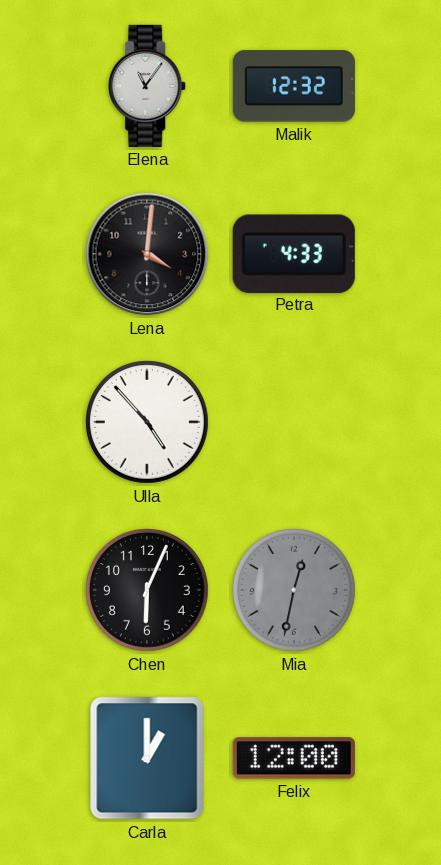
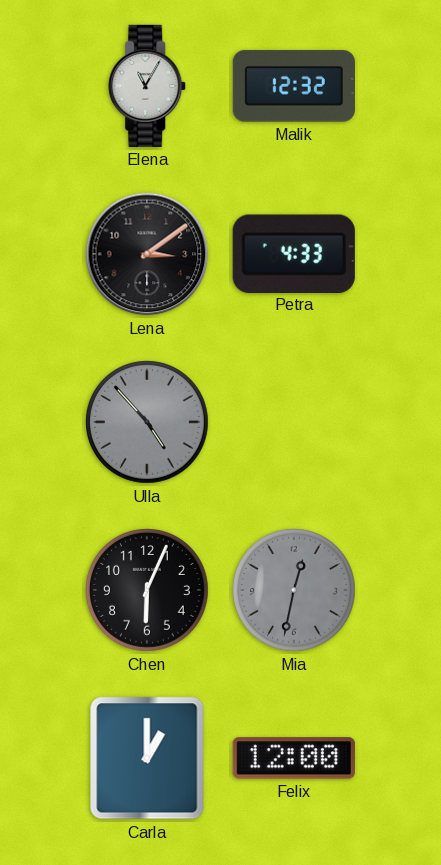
Elena: 11:06 -> 11:05 (148, 86)
Lena: 4:01 -> 3:09 (147, 254)
Ulla dial: white -> grey (148, 423)
